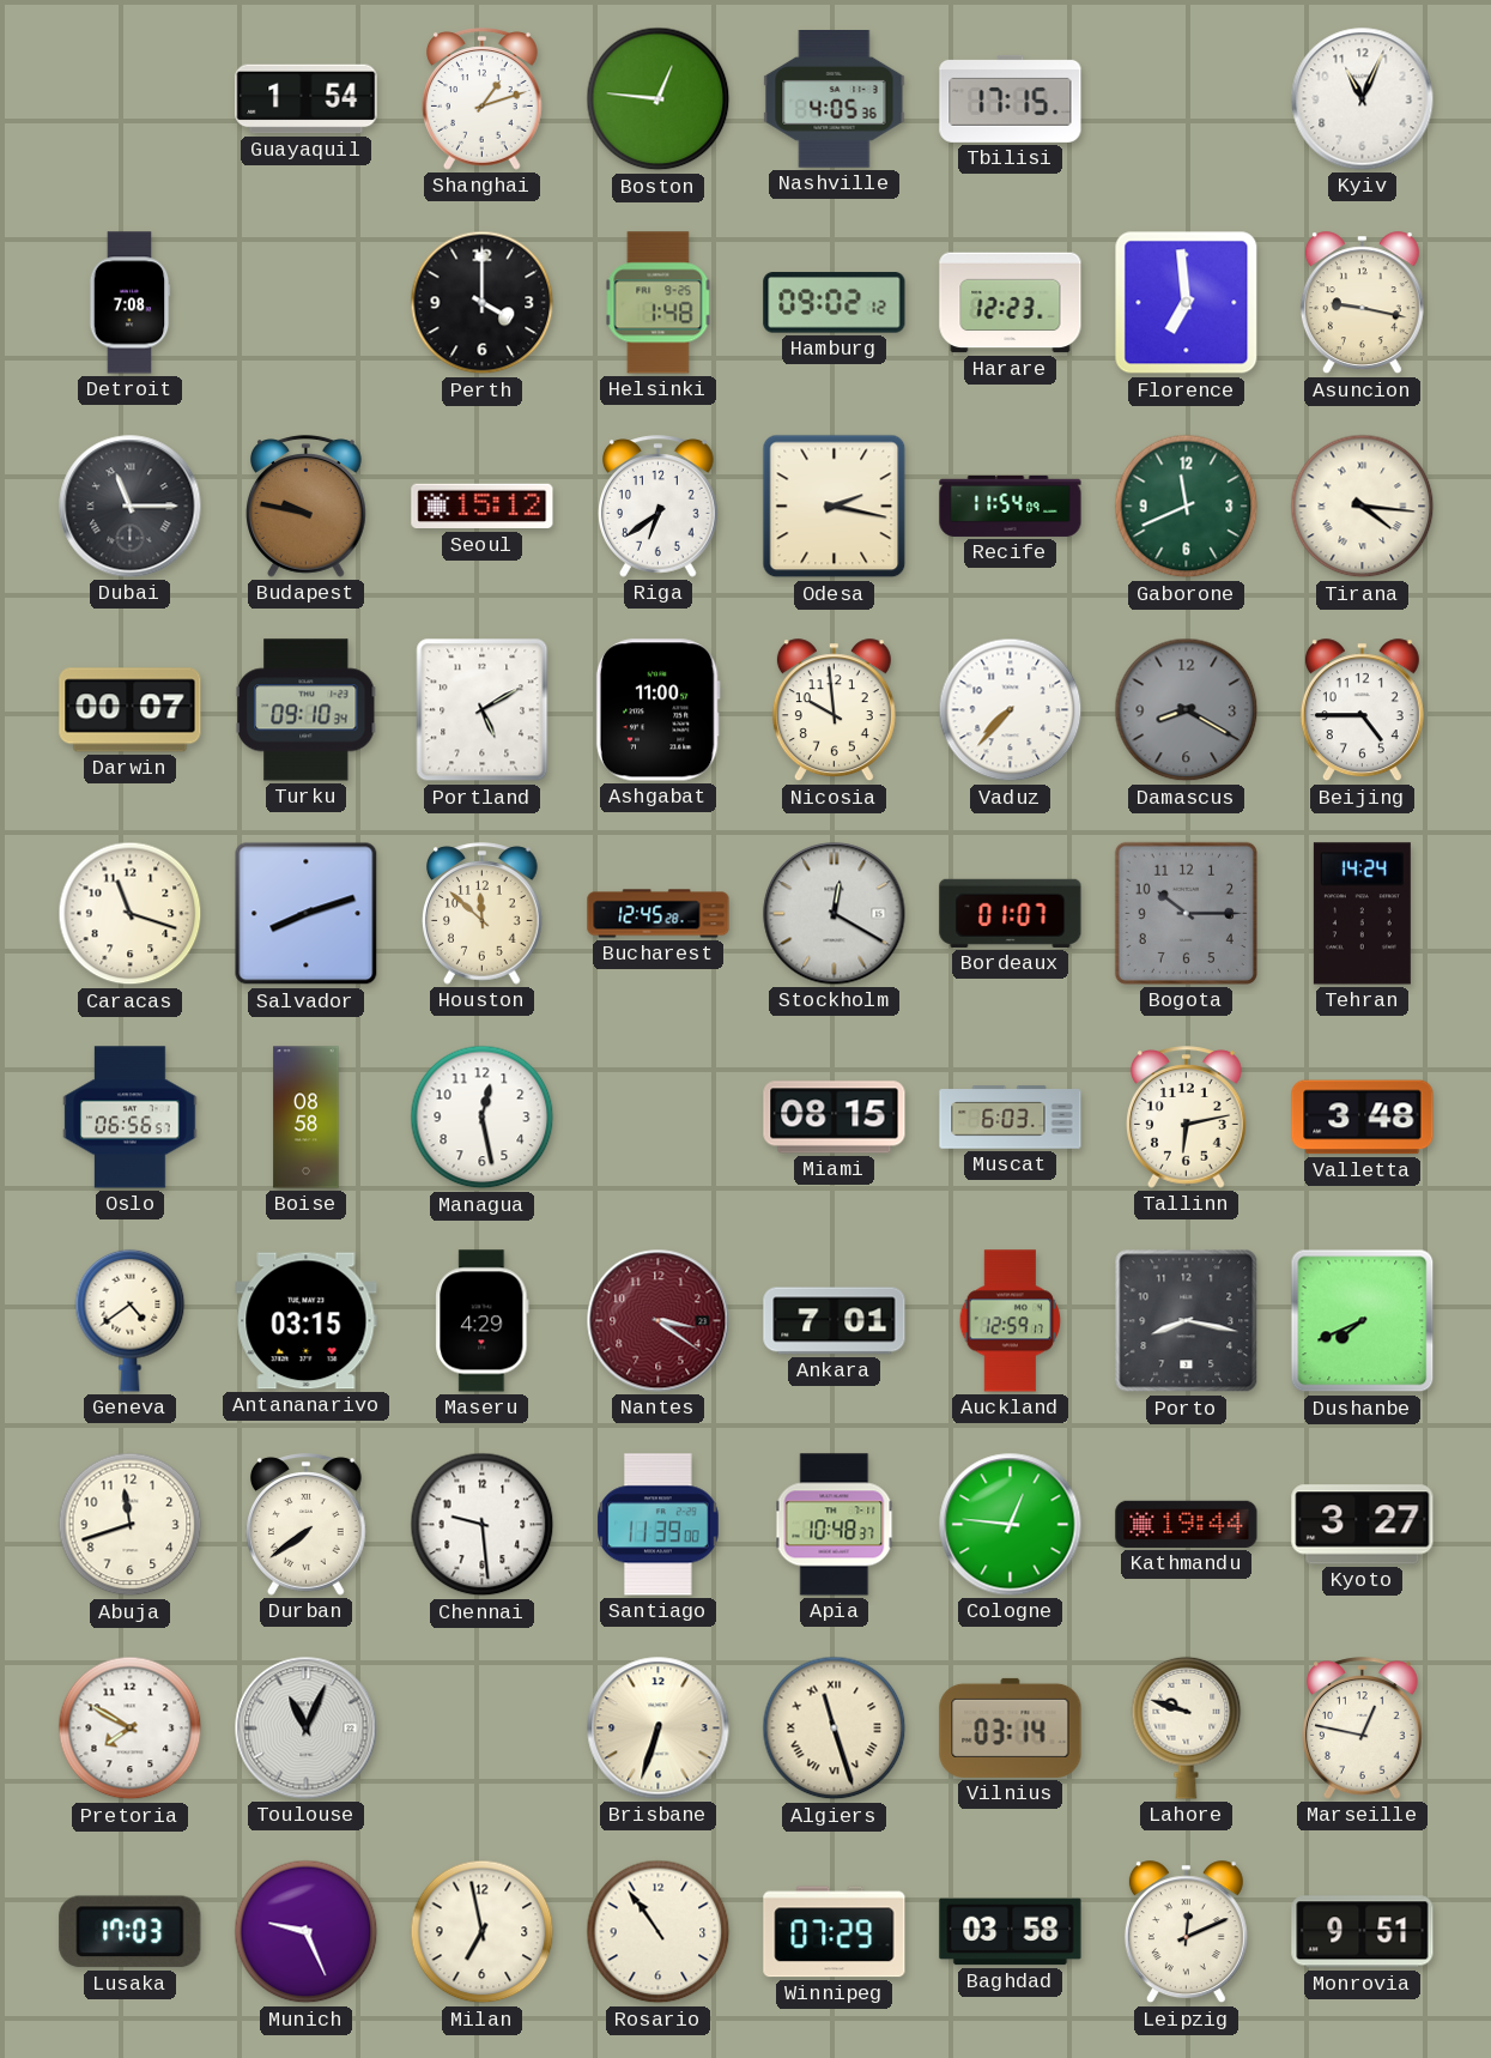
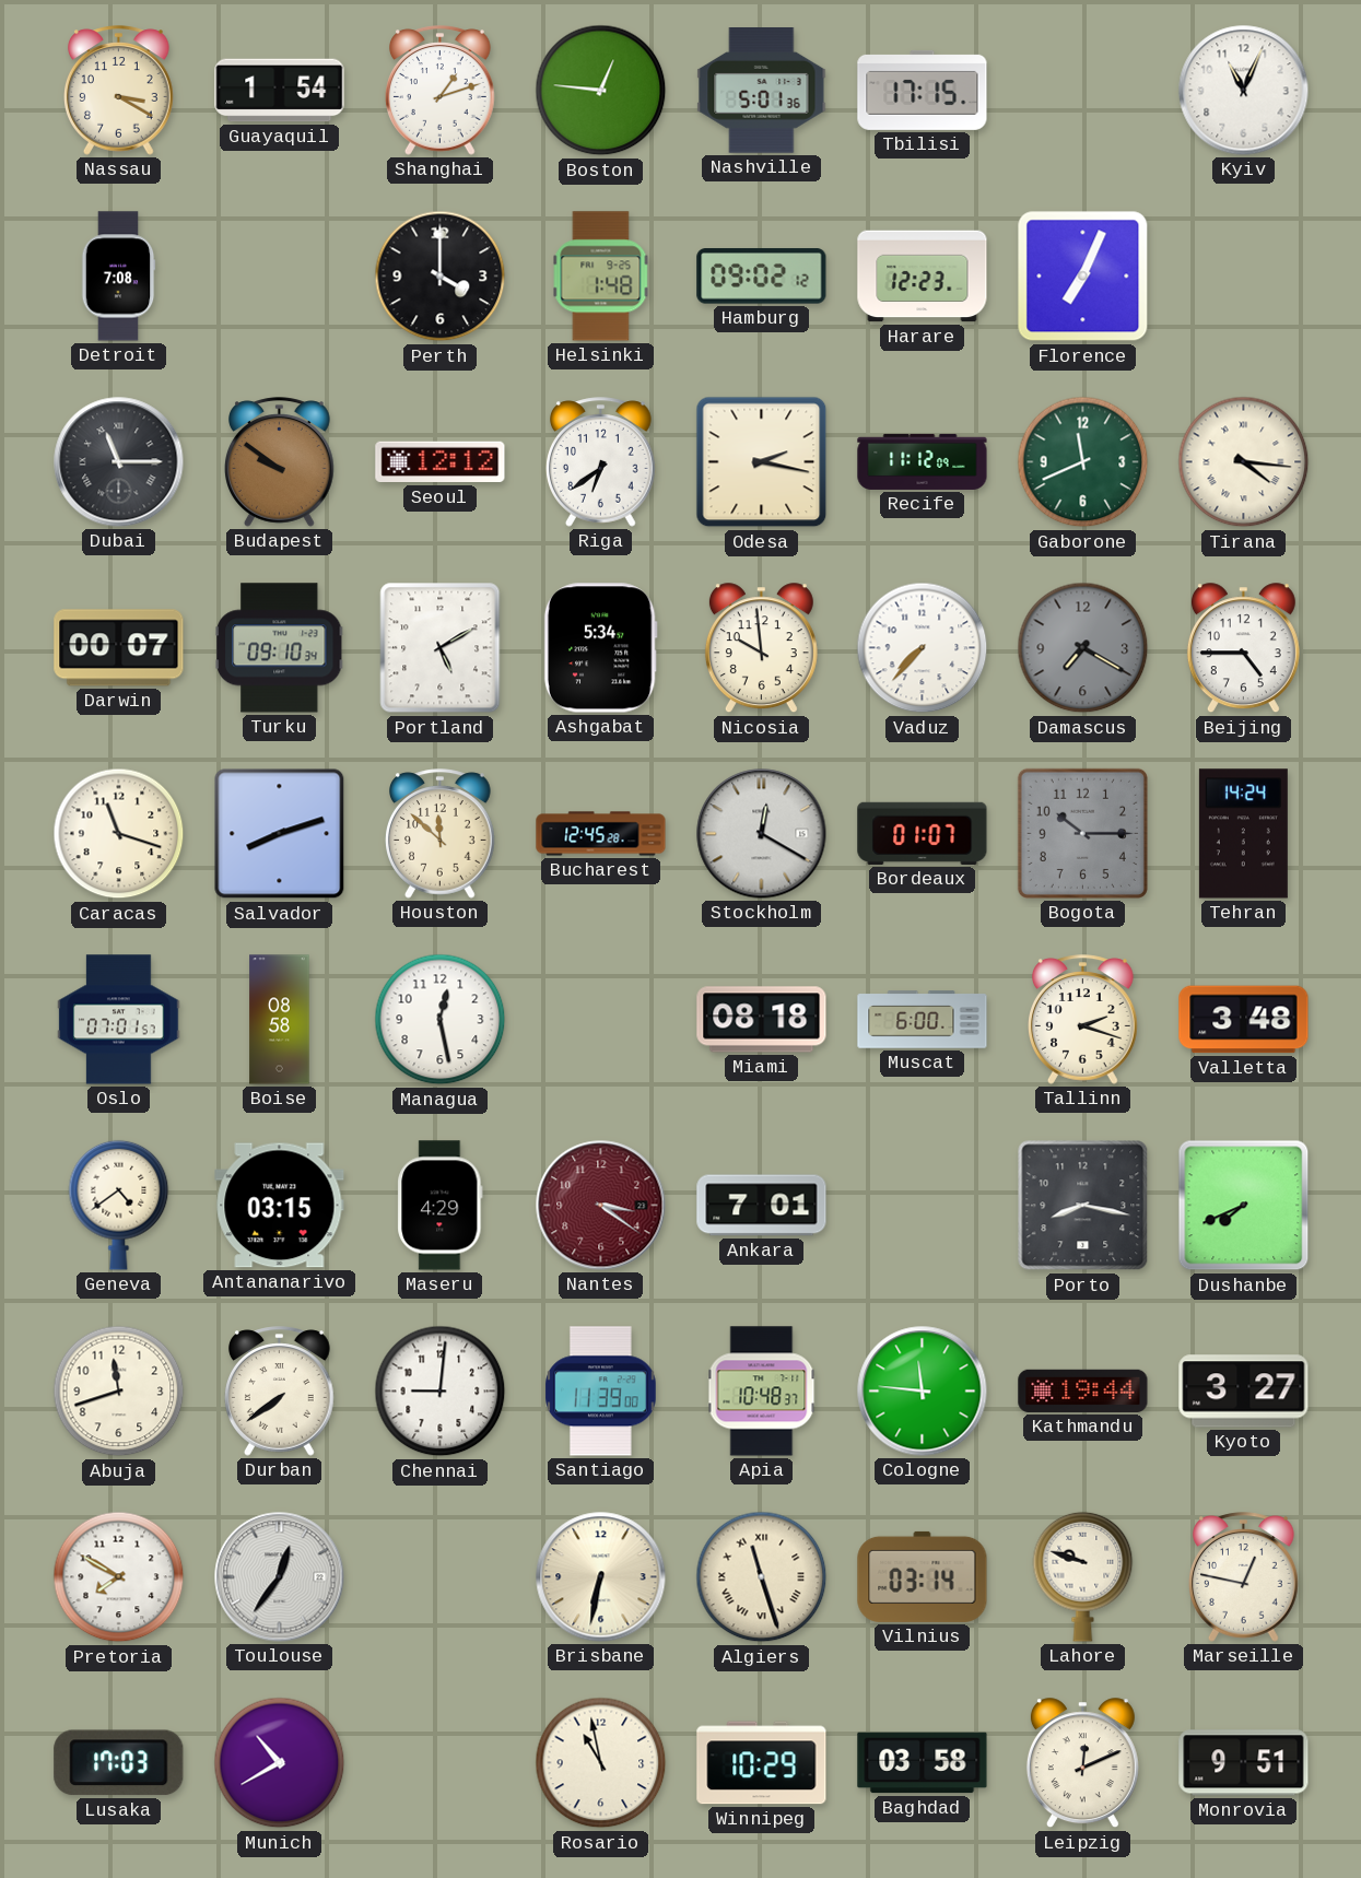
Nassau: none -> 3:20 (119, 91)
Nashville: 4:05 -> 5:01 (762, 91)
Florence: 6:59 -> 7:04 (1083, 277)
Asuncion: 9:17 -> none (1362, 303)
Budapest: 9:47 -> 9:51 (280, 462)
Seoul: 15:12 -> 12:12 (441, 462)
Recife: 11:54 -> 11:12 (923, 461)
Ashgabat: 11:00 -> 5:34 (600, 648)
Damascus: 8:20 -> 7:20 (1083, 648)
Oslo: 06:56 -> 07:01 (119, 1020)
Miami: 08:15 -> 08:18 (762, 1020)
Muscat: 6:03 -> 6:00 (923, 1020)
Tallinn: 6:13 -> 2:18 (1083, 1020)
Auckland: 12:59 -> none (1011, 1321)
Chennai: 9:29 -> 9:01 (441, 1392)
Cologne: 12:46 -> 11:46 (923, 1392)
Toulouse: 11:04 -> 12:36 (280, 1577)
Brisbane: 6:33 -> 6:32 (601, 1577)
Munich: 9:26 -> 10:40 (280, 1763)
Milan: 6:58 -> none (483, 1932)
Rosario: 10:54 -> 10:58 (601, 1763)
Winnipeg: 07:29 -> 10:29 (762, 1763)
